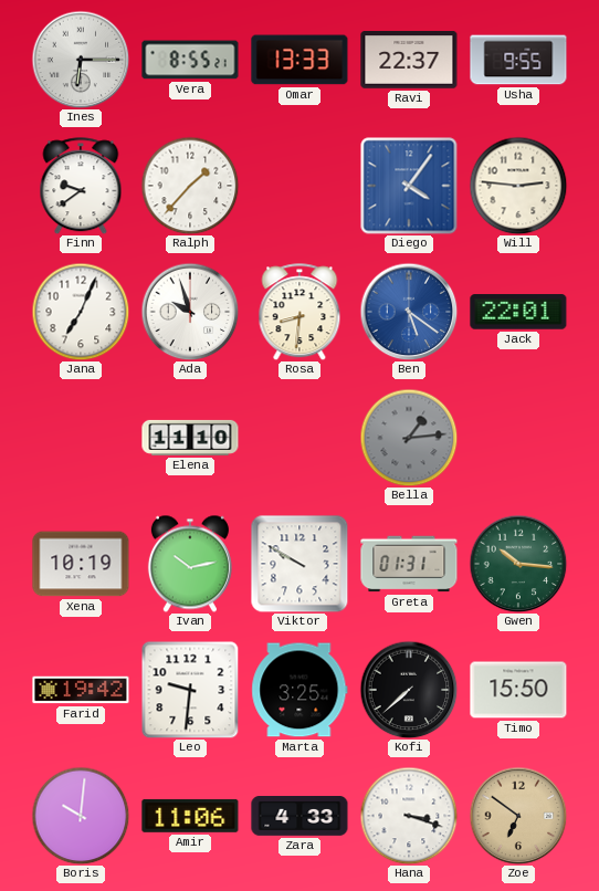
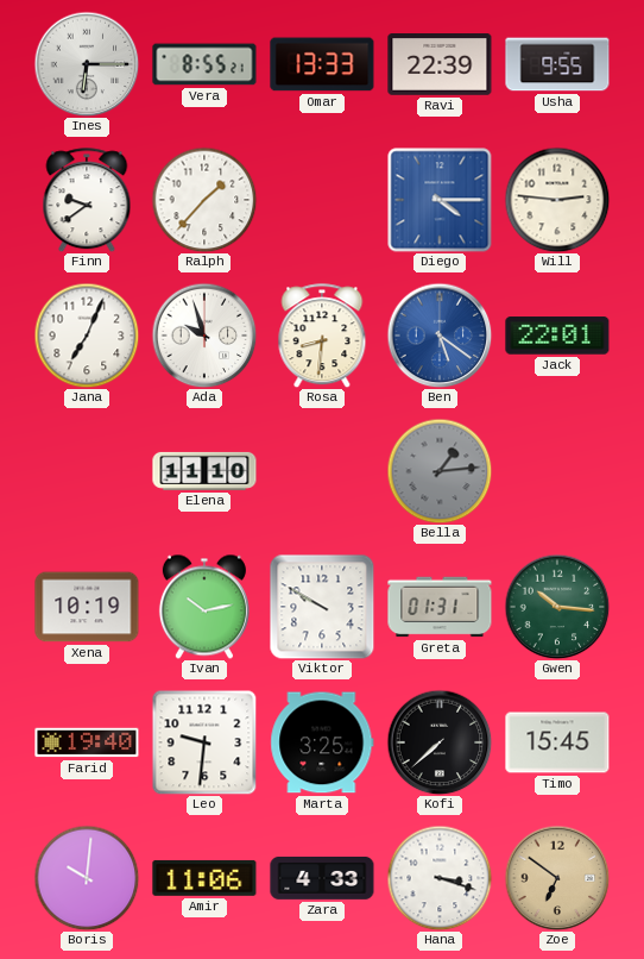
Ravi: 22:37 -> 22:39 (440, 65)
Diego: 4:06 -> 4:15 (440, 200)
Farid: 19:42 -> 19:40 (87, 742)
Timo: 15:50 -> 15:45 (557, 742)
